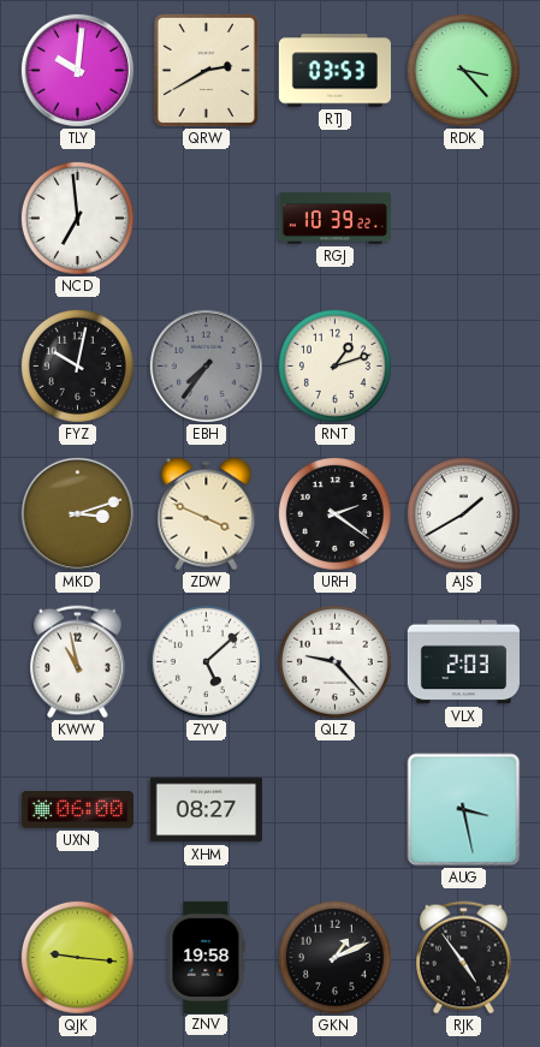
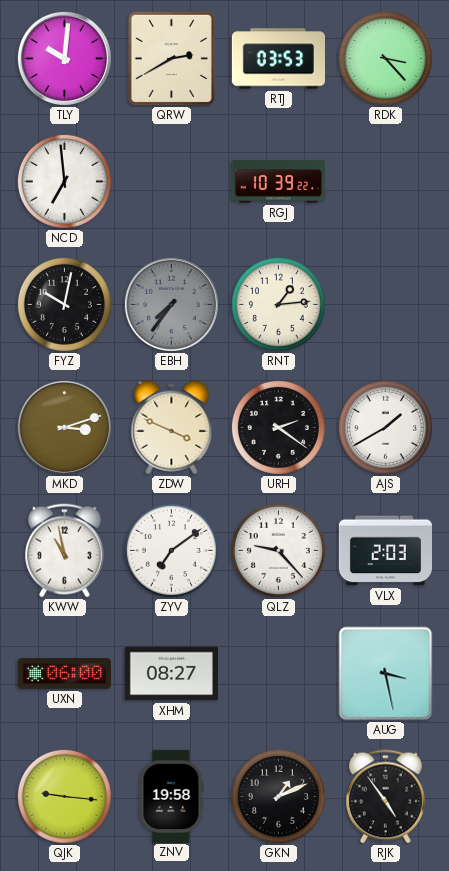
RNT: 1:12 -> 1:14 (278, 304)
ZYV: 5:08 -> 7:09 (171, 550)
